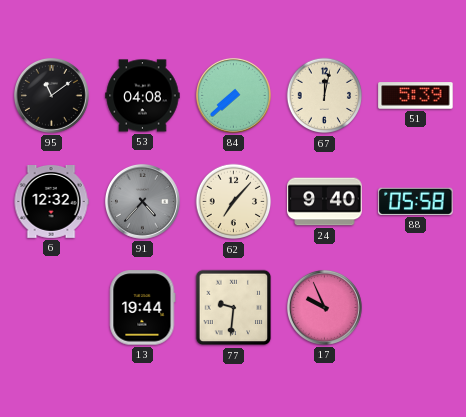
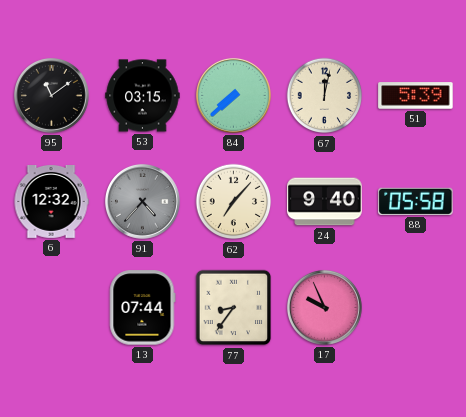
53: 04:08 -> 03:15 (143, 96)
13: 19:44 -> 07:44 (143, 308)
77: 9:31 -> 8:36 (234, 308)
